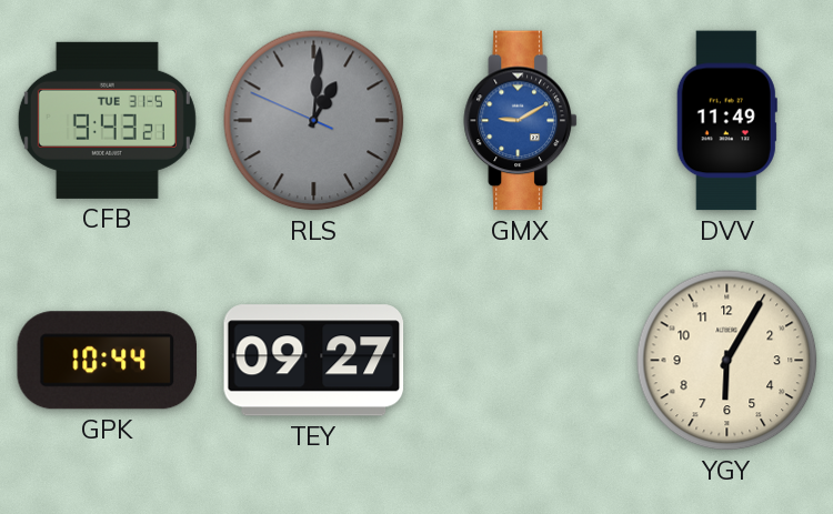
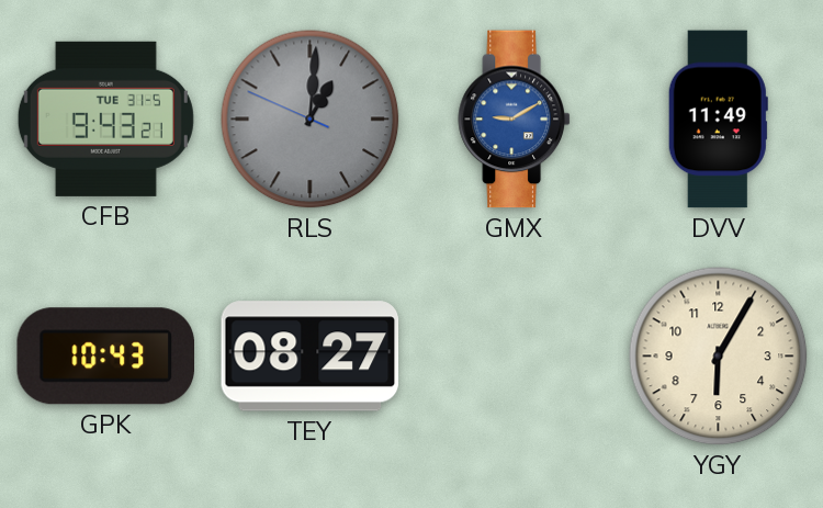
GPK: 10:44 -> 10:43 (105, 357)
TEY: 09:27 -> 08:27 (311, 357)
